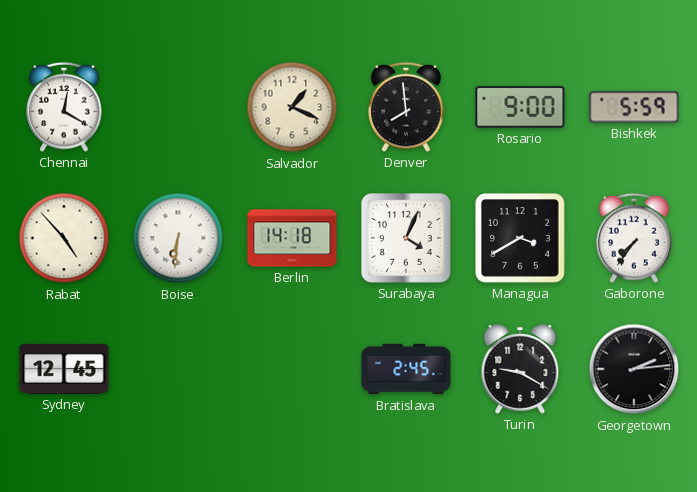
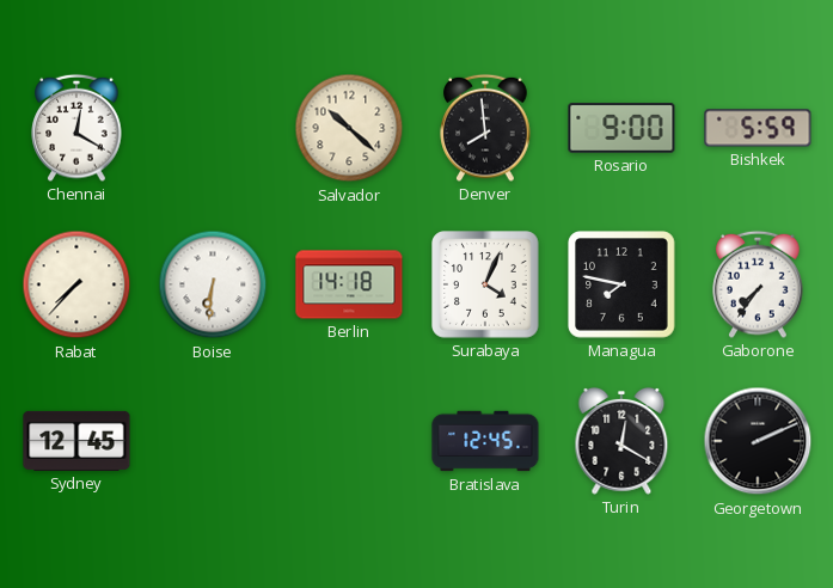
Salvador: 1:19 -> 10:22 (349, 128)
Rabat: 4:53 -> 7:37 (76, 284)
Managua: 3:40 -> 7:47 (621, 284)
Bratislava: 2:45 -> 12:45 (485, 441)
Turin: 9:20 -> 12:20 (621, 441)
Georgetown: 2:14 -> 2:11 (758, 441)
